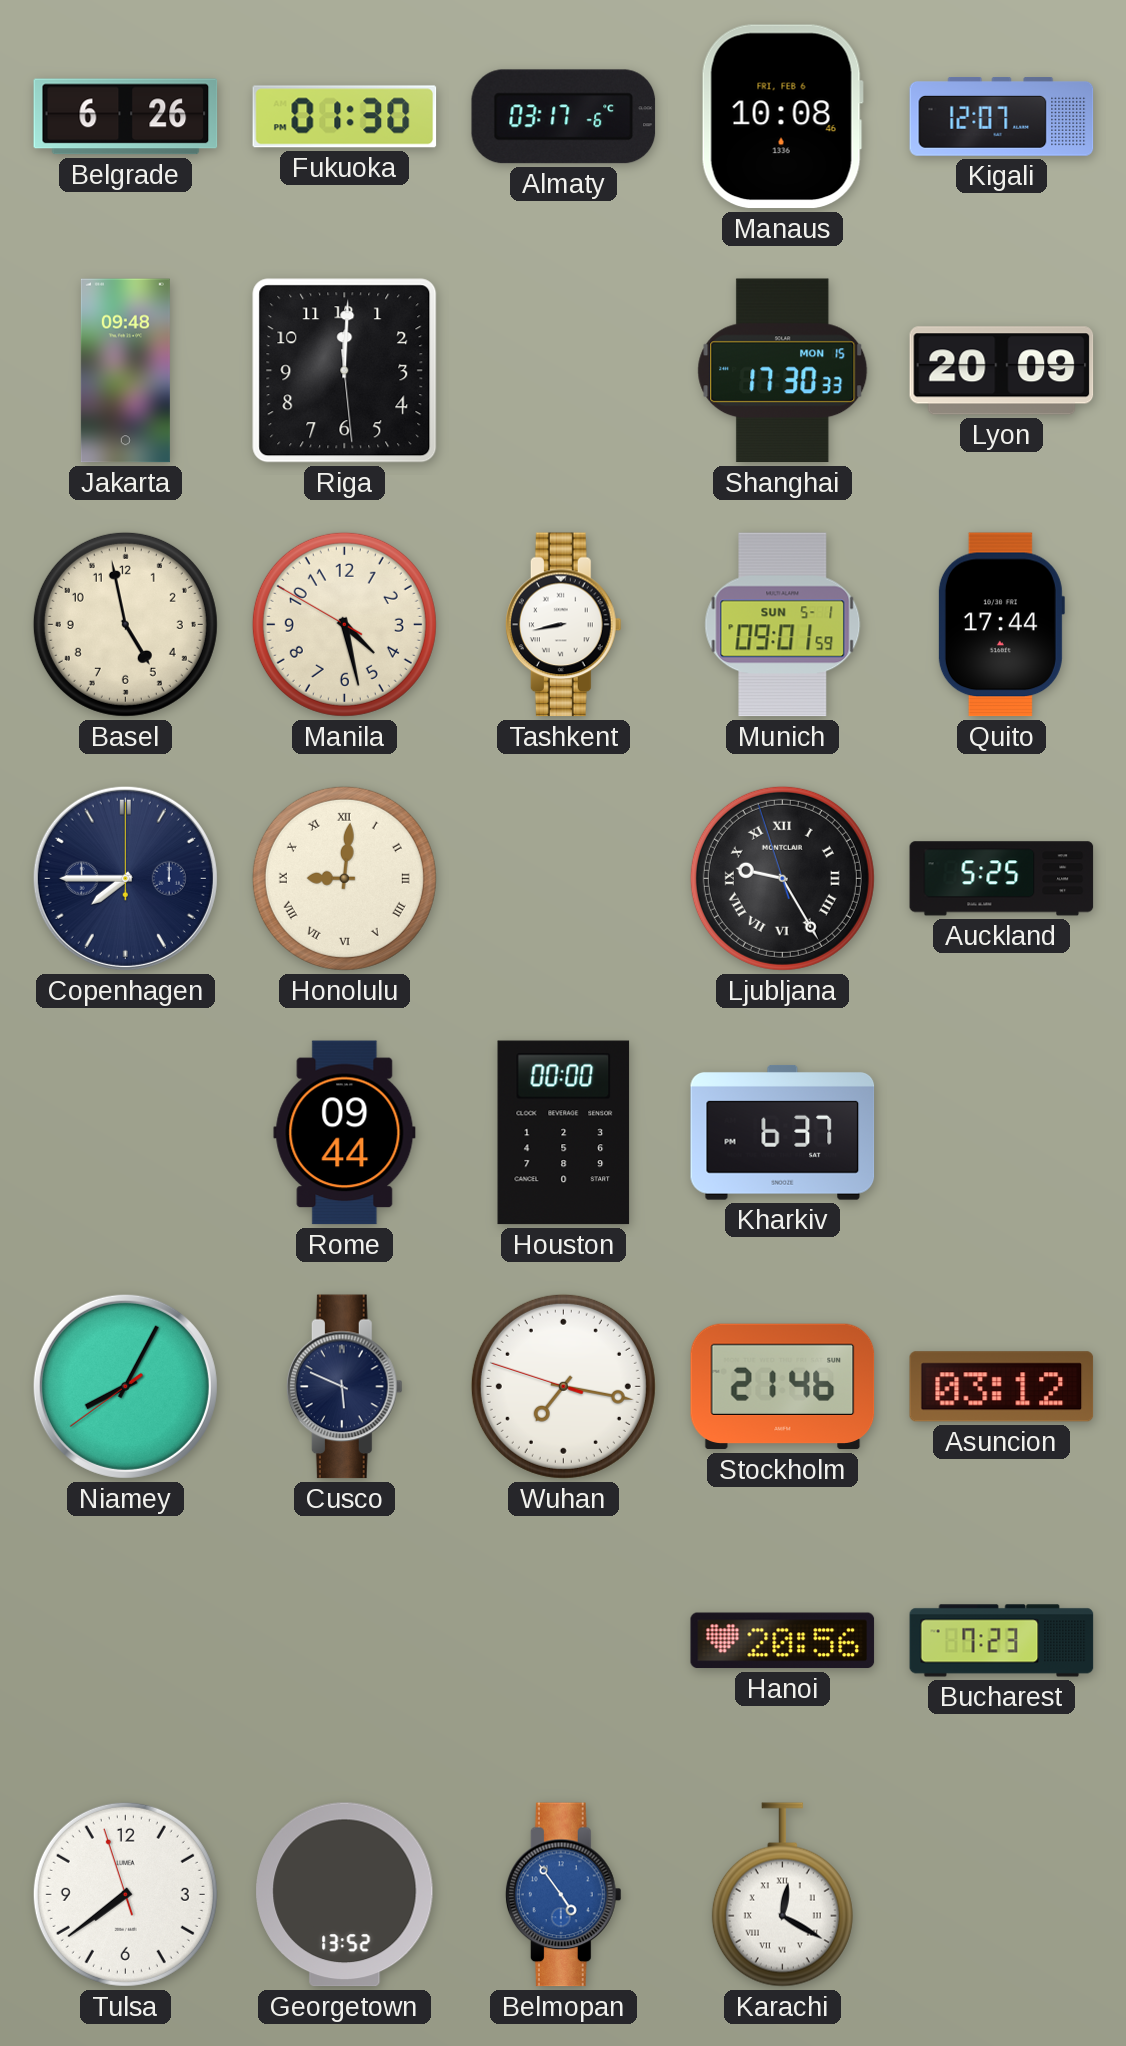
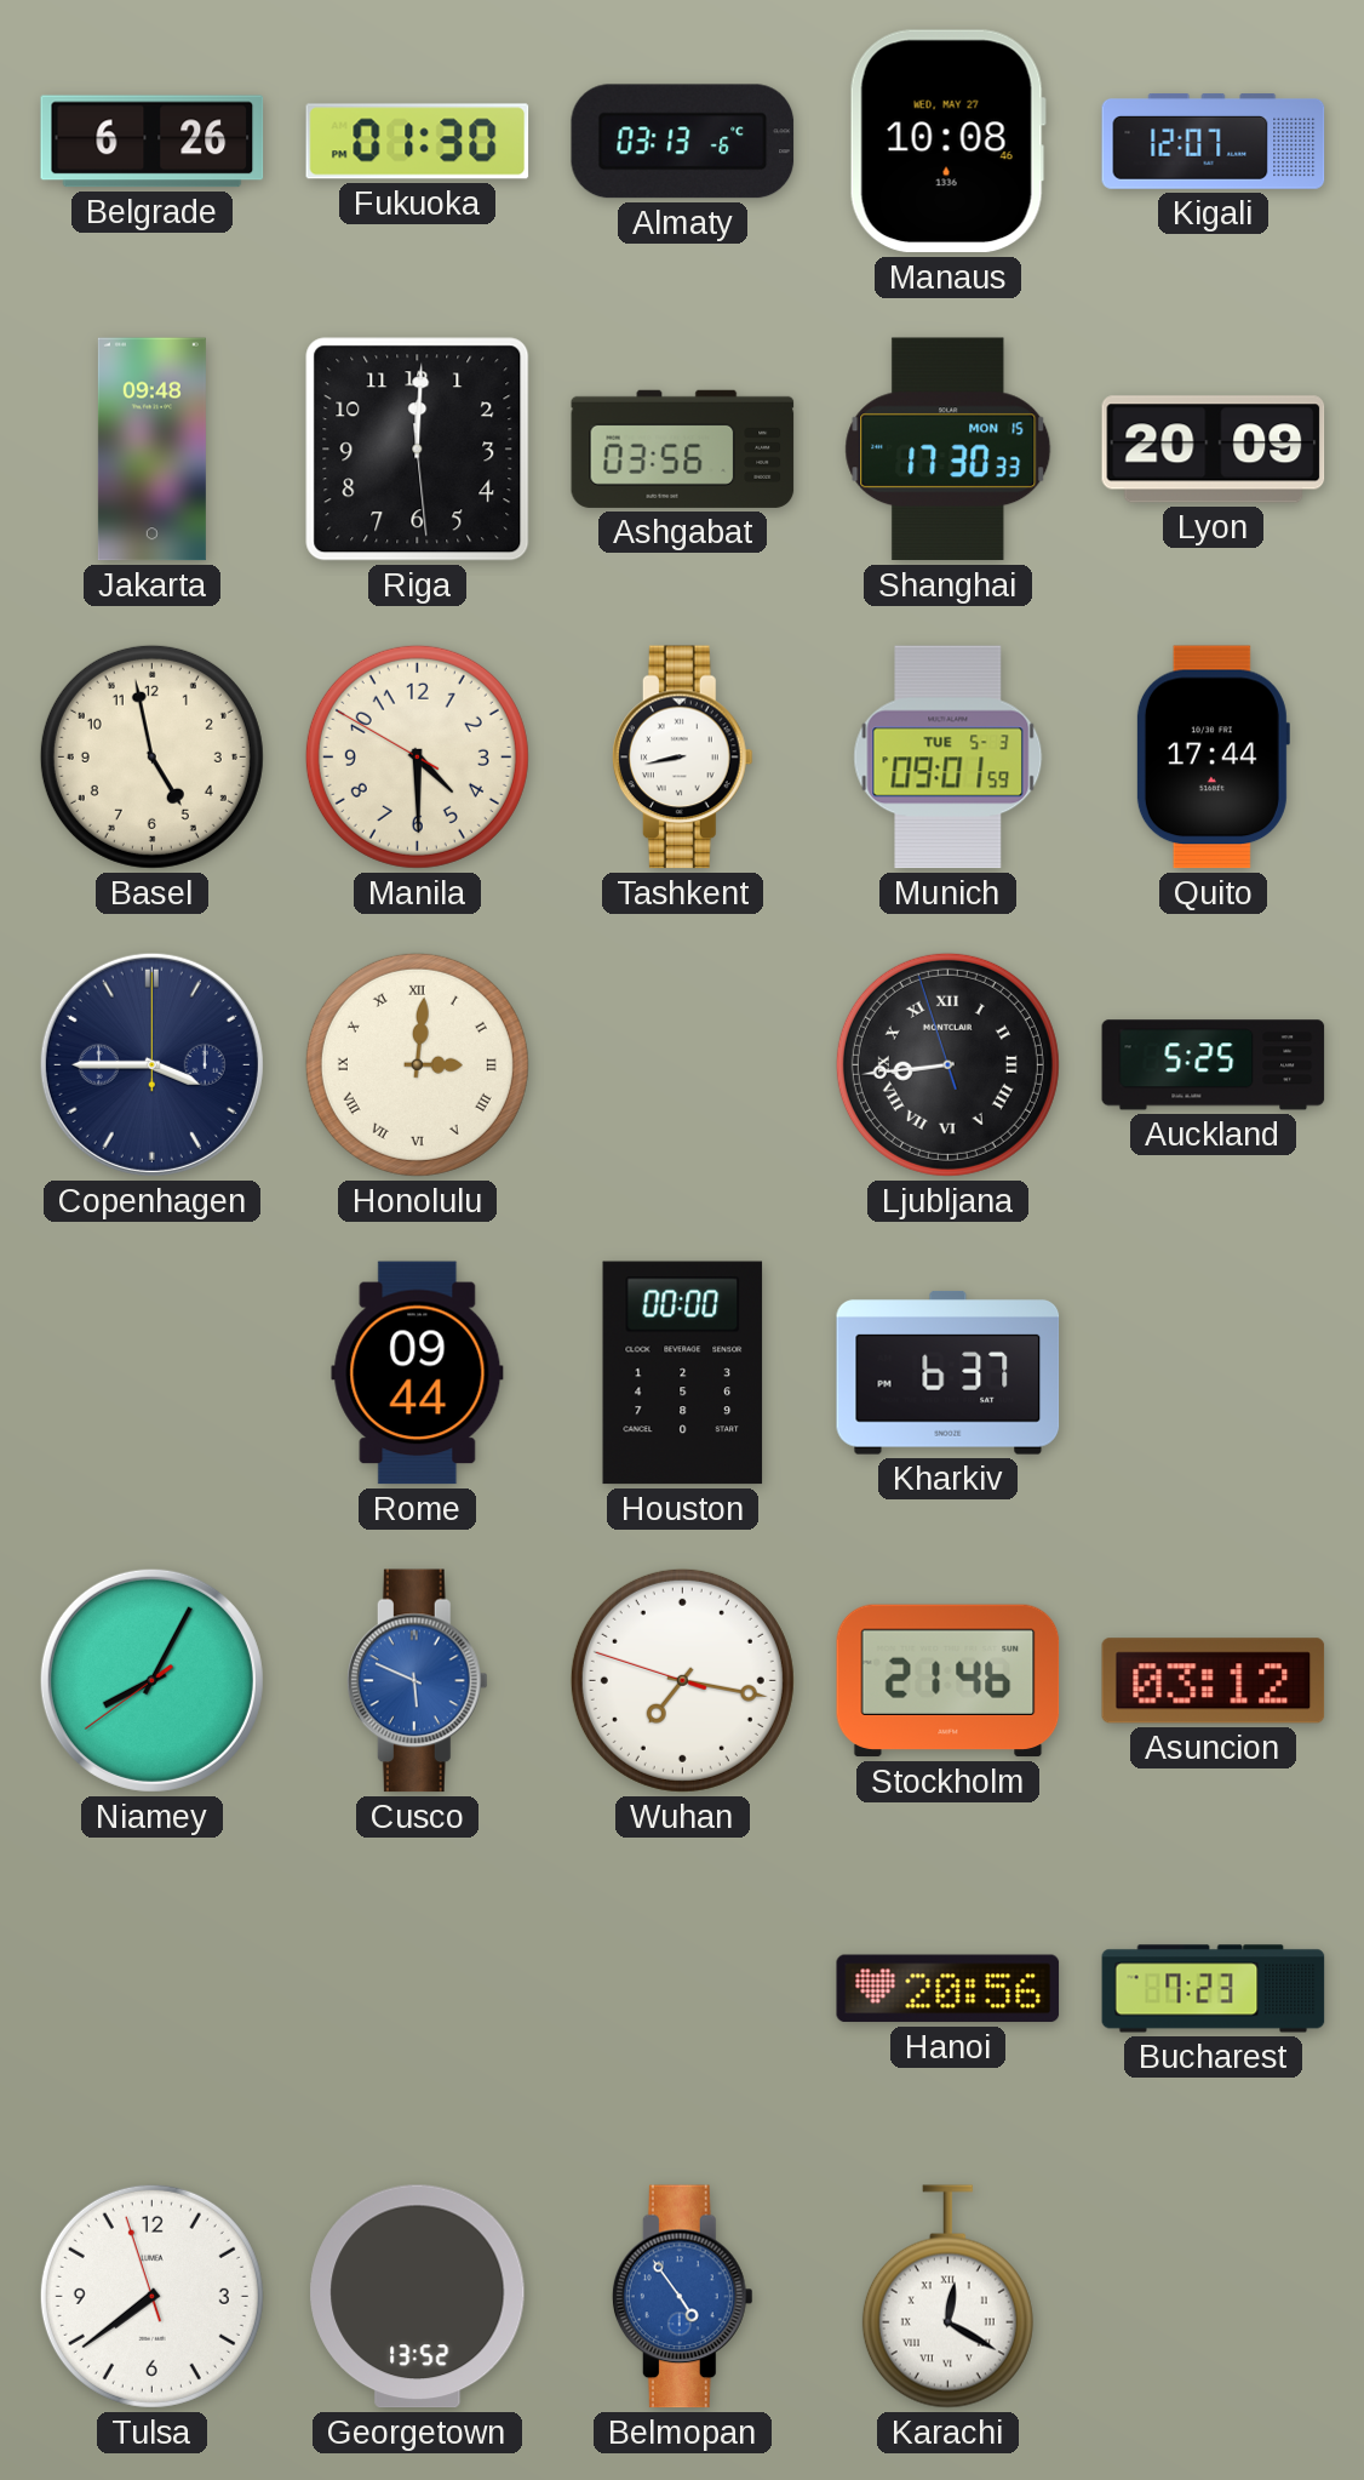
Almaty: 03:17 -> 03:13 (683, 142)
Manaus date: FRI, FEB 6 -> WED, MAY 27 (947, 142)
Ashgabat: none -> 03:56 (683, 448)
Manila: 4:27 -> 4:29 (417, 756)
Munich date: SUN 5-1 -> TUE 5-3 (949, 758)
Copenhagen: 7:45 -> 3:45 (151, 1064)
Honolulu: 9:01 -> 3:01 (417, 1064)
Ljubljana: 9:24 -> 8:43 (947, 1064)
Cusco dial: navy -> blue (417, 1681)
